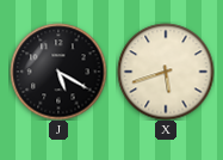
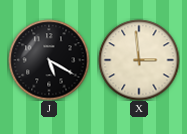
X: 5:42 -> 2:59 (139, 60)
